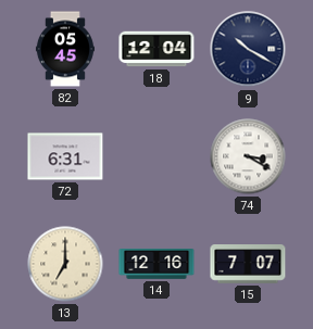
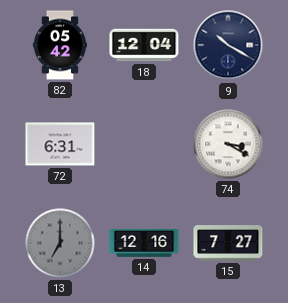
82: 05:45 -> 05:42 (60, 45)
13 dial: cream -> grey (60, 243)
15: 7:07 -> 7:27 (228, 243)
